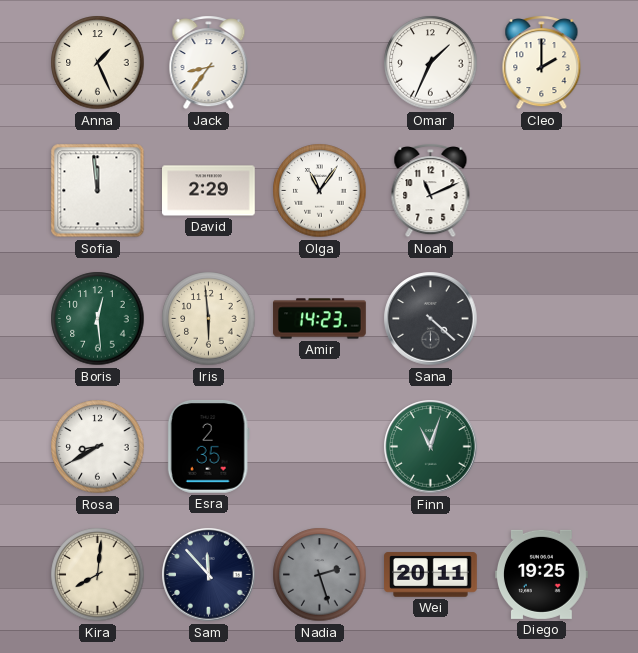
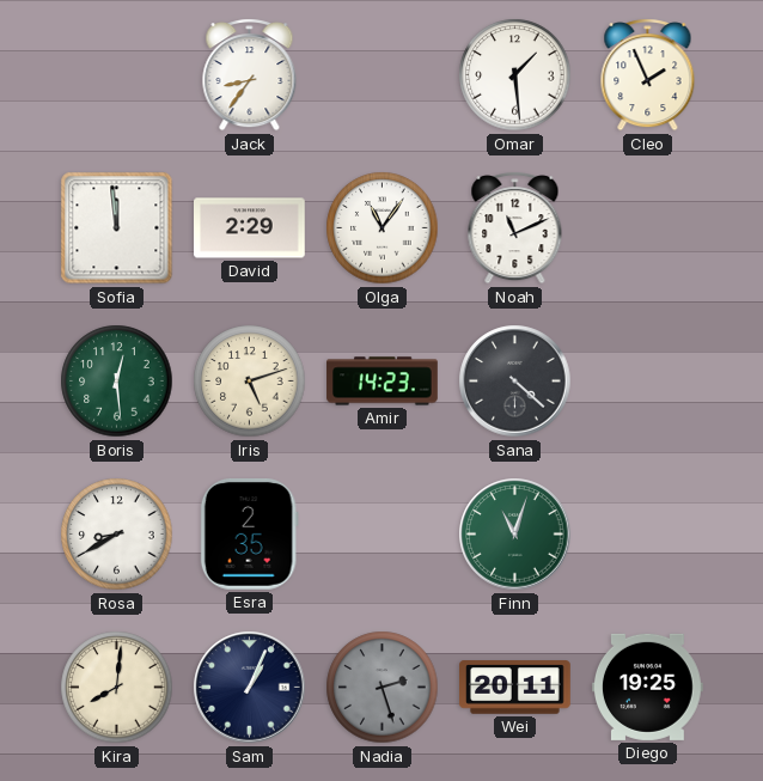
Anna: 1:26 -> none (98, 63)
Omar: 1:34 -> 1:29 (515, 75)
Cleo: 2:00 -> 1:56 (648, 75)
Iris: 5:59 -> 5:12 (250, 382)
Sam: 11:53 -> 1:04 (250, 688)
